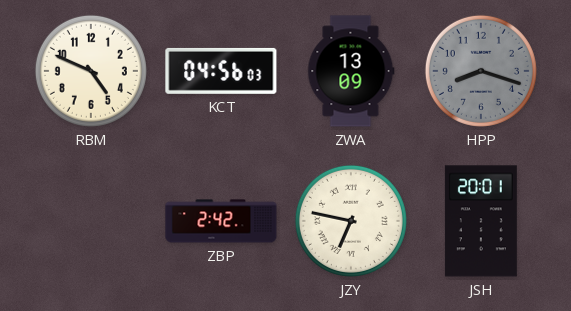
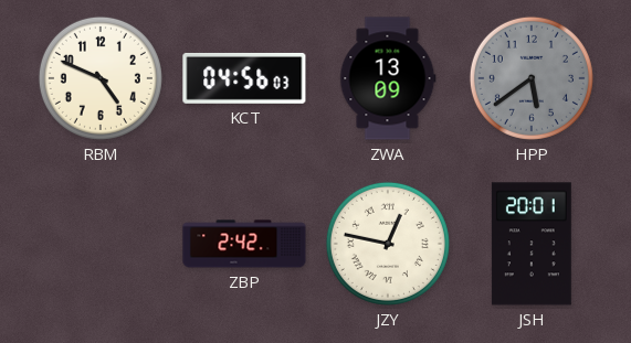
HPP: 8:18 -> 5:39 (532, 78)
JZY: 6:47 -> 12:47 (388, 244)
